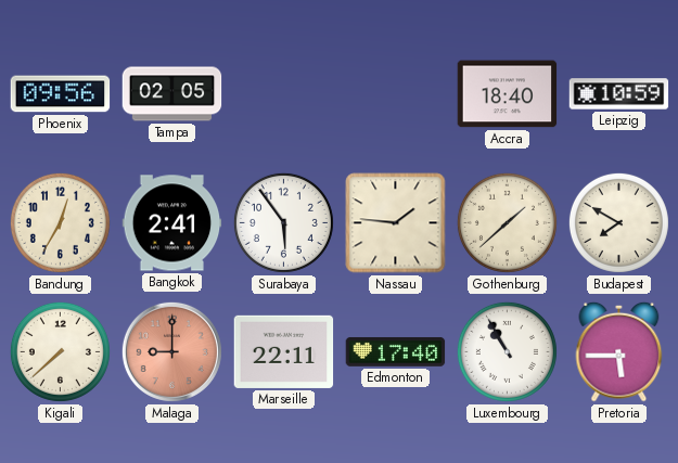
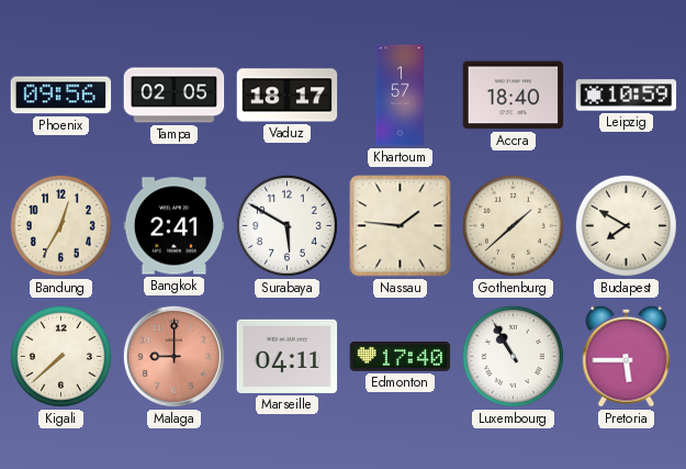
Vaduz: none -> 18:17 (288, 96)
Khartoum: none -> 1:57 (400, 96)
Surabaya: 5:54 -> 5:50 (286, 225)
Marseille: 22:11 -> 04:11 (288, 356)
